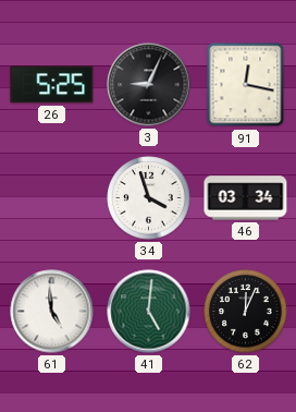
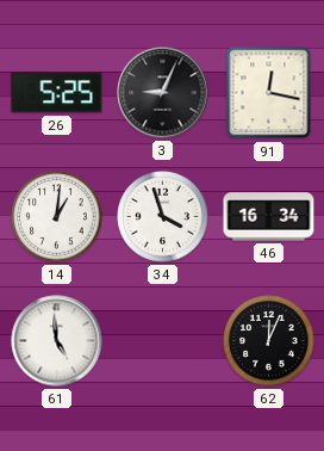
14: none -> 1:01 (57, 217)
46: 03:34 -> 16:34 (269, 217)
41: 5:01 -> none (149, 312)
